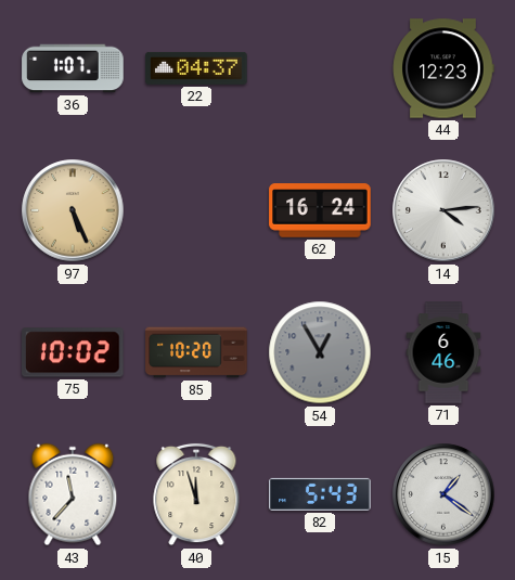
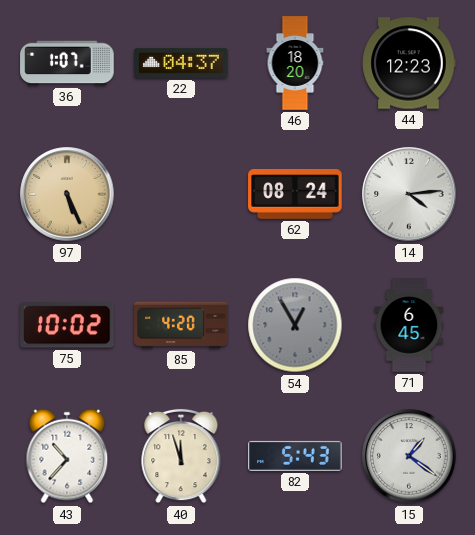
46: none -> 18:20 (295, 63)
62: 16:24 -> 08:24 (295, 194)
85: 10:20 -> 4:20 (181, 325)
71: 6:46 -> 6:45 (409, 325)
43: 11:37 -> 10:37 (67, 456)
